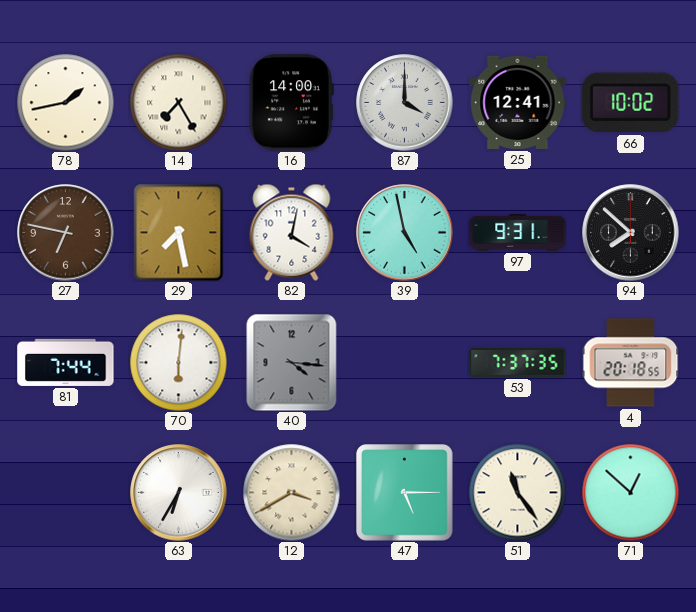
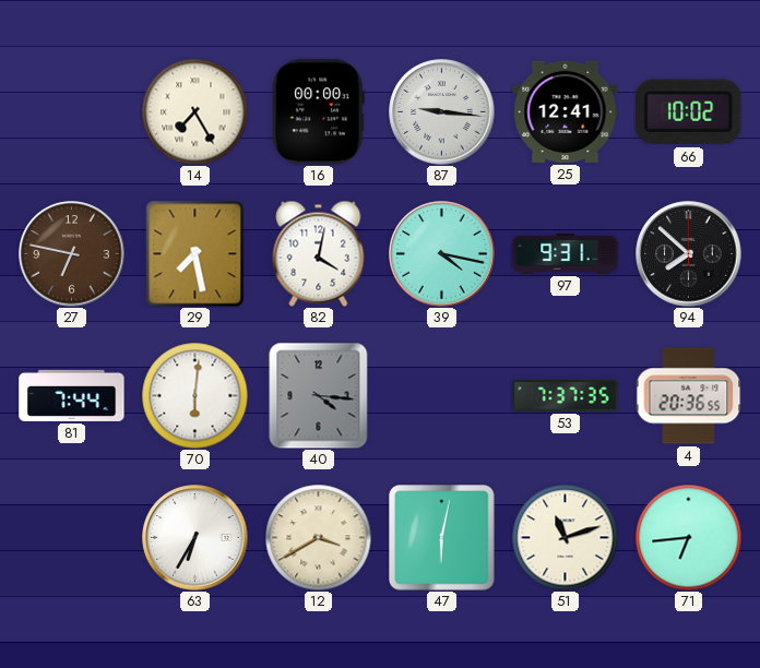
78: 1:43 -> none (65, 102)
16: 14:00 -> 00:00 (318, 112)
87: 4:00 -> 9:16 (442, 112)
39: 4:58 -> 4:17 (442, 254)
4: 20:18 -> 20:36 (688, 396)
47: 5:15 -> 6:02 (442, 538)
51: 11:24 -> 11:12 (565, 537)
71: 12:52 -> 6:44 (688, 537)
